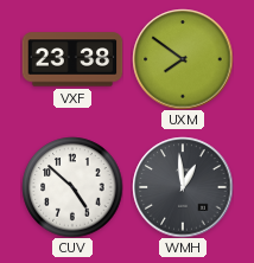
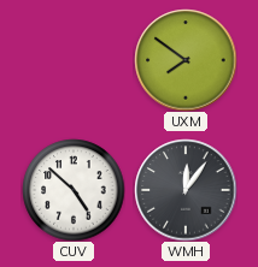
VXF: 23:38 -> none (72, 59)
WMH: 12:59 -> 12:06 (186, 190)
